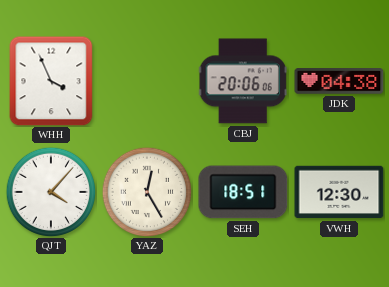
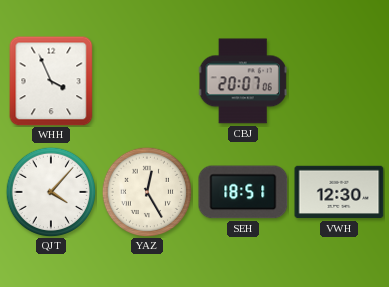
CBJ: 20:06 -> 20:07 (243, 81)
JDK: 04:38 -> none (339, 81)
